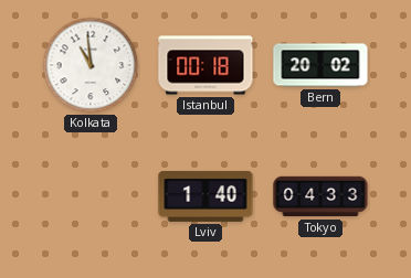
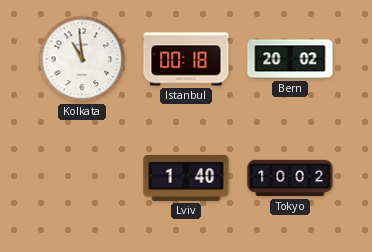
Tokyo: 04:33 -> 10:02 (290, 178)
